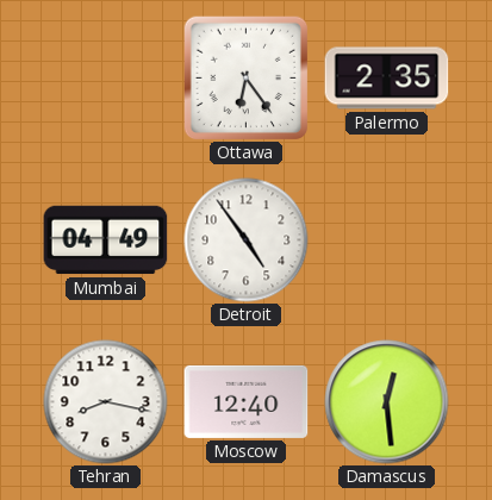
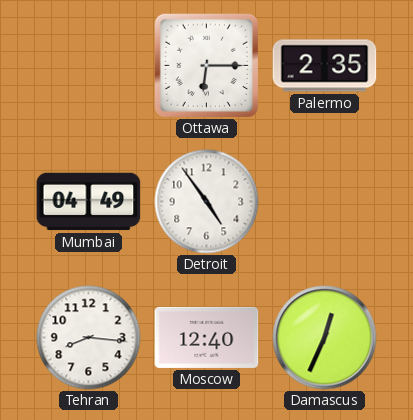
Ottawa: 6:24 -> 6:15 (206, 65)
Tehran: 8:17 -> 8:16 (89, 338)
Damascus: 12:29 -> 12:34 (325, 338)
